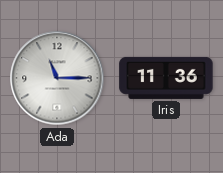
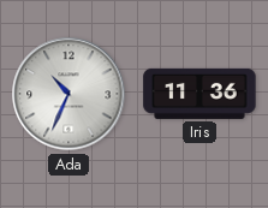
Ada: 11:15 -> 10:34 (69, 94)
